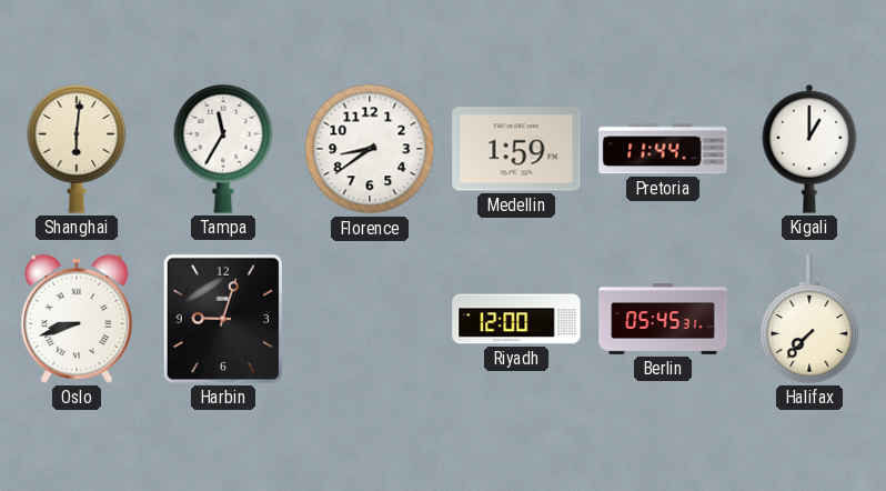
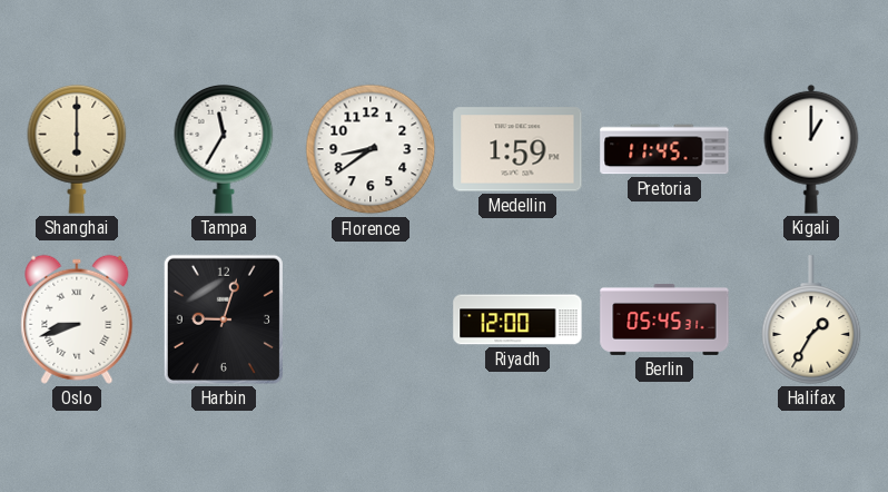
Shanghai: 6:01 -> 6:00 (77, 149)
Pretoria: 11:44 -> 11:45 (664, 149)
Halifax: 7:37 -> 1:35 (811, 319)
